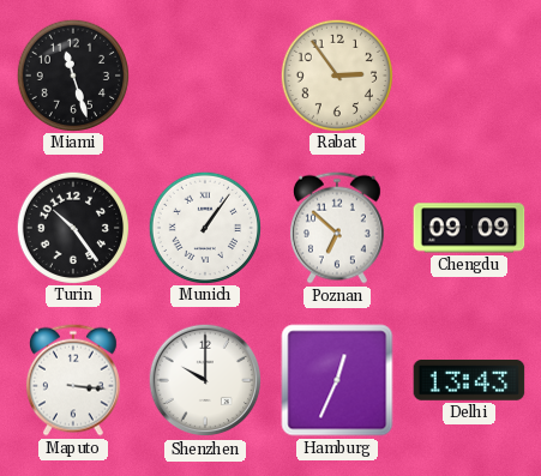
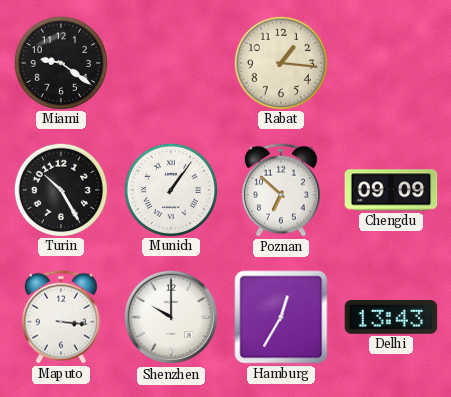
Miami: 11:27 -> 9:21 (60, 62)
Rabat: 2:54 -> 1:16 (280, 62)
Turin: 10:24 -> 10:25 (60, 189)
Hamburg: 12:34 -> 12:35 (281, 317)
